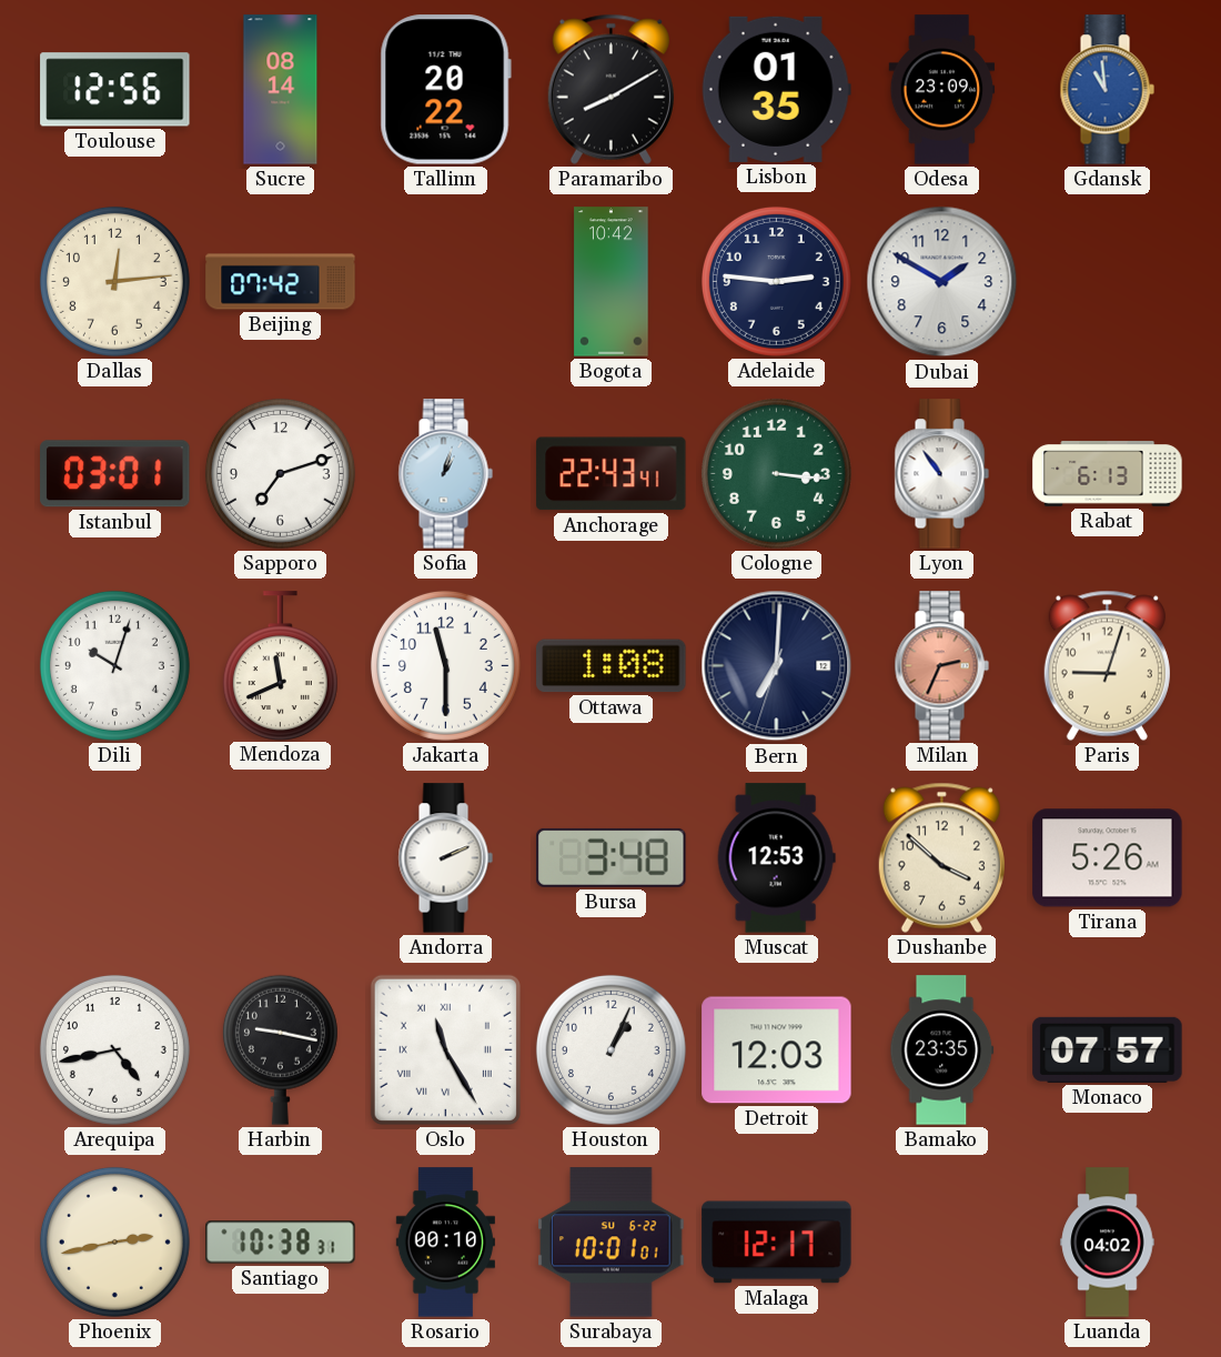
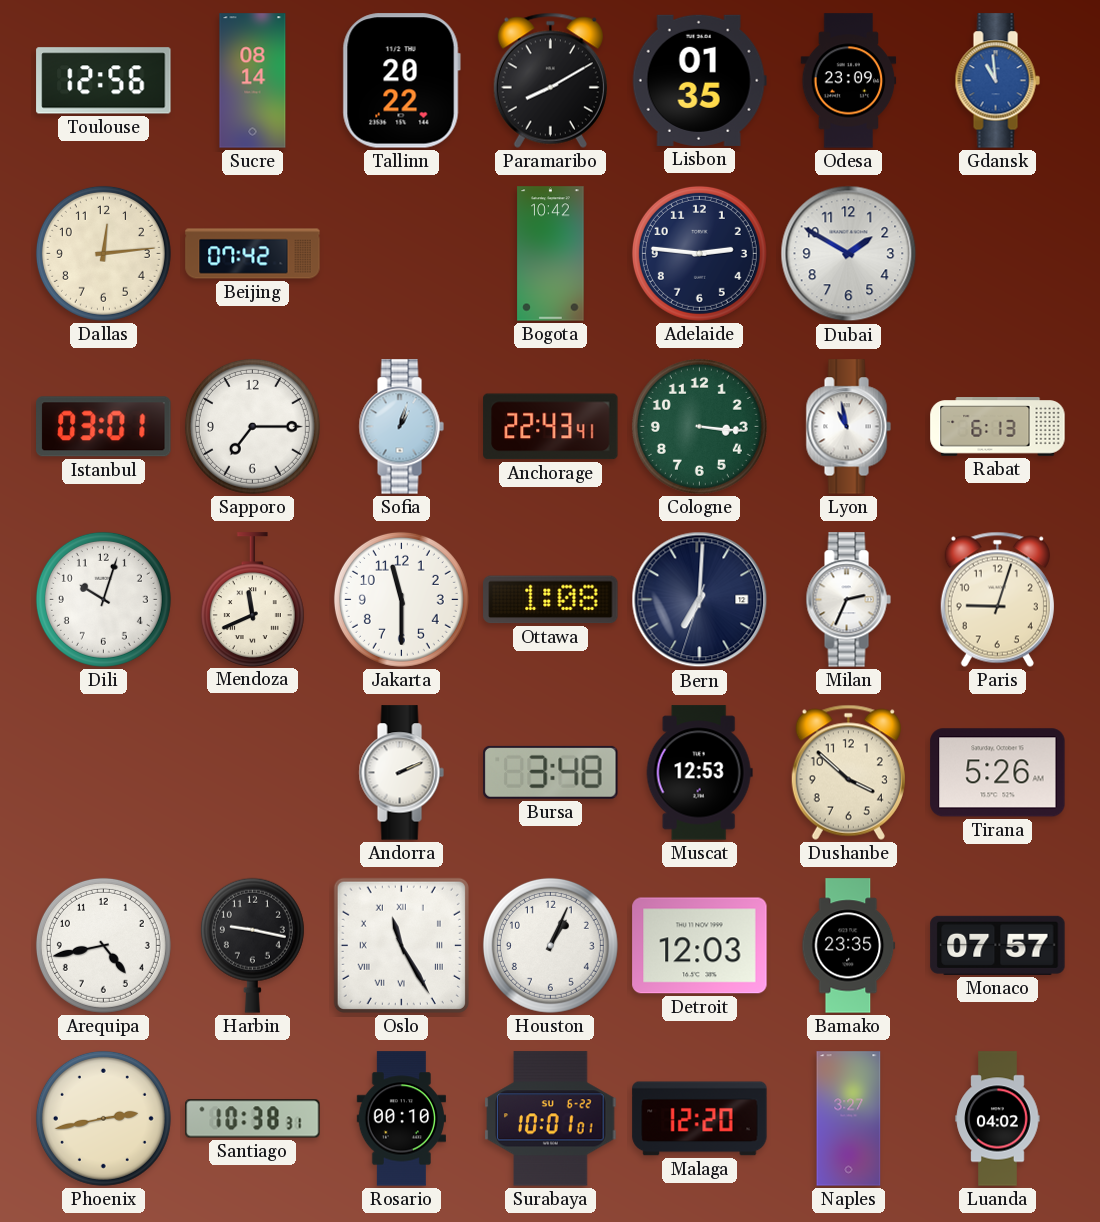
Sapporo: 7:12 -> 7:15 (252, 426)
Lyon: 10:54 -> 10:58 (848, 427)
Milan dial: salmon -> white (848, 600)
Malaga: 12:17 -> 12:20 (700, 1119)
Naples: none -> 3:27 (849, 1119)
